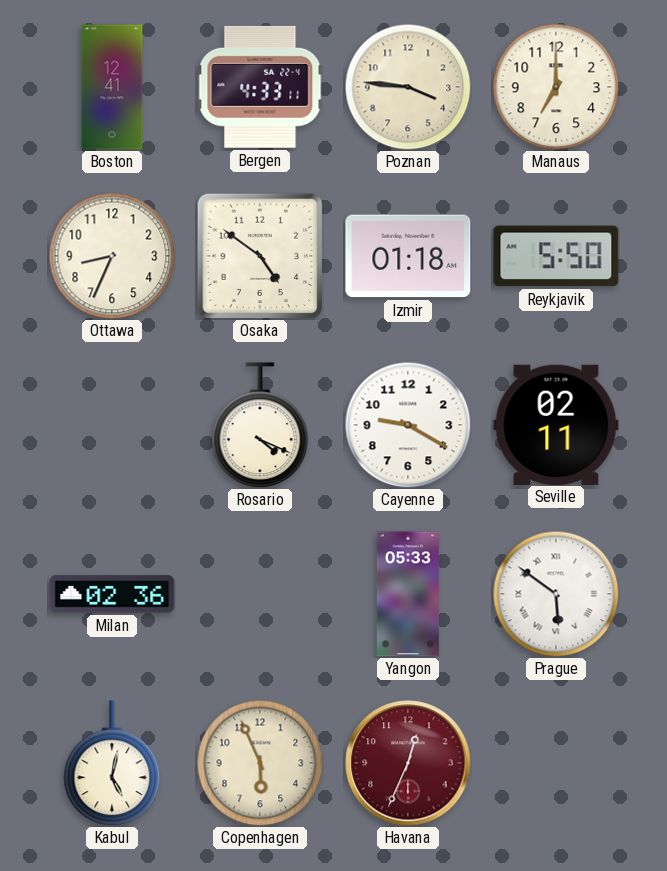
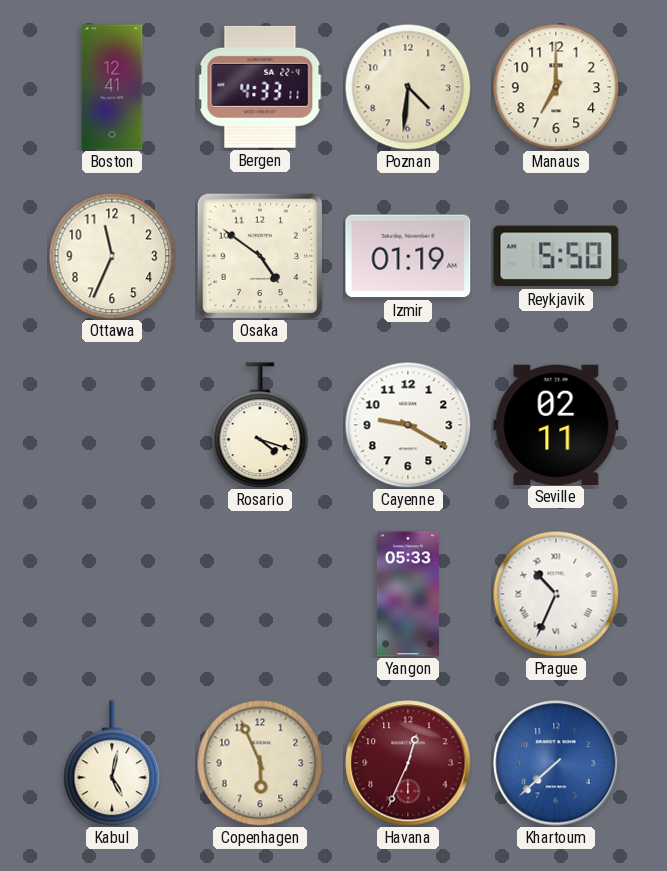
Poznan: 3:46 -> 4:31 (408, 87)
Ottawa: 8:34 -> 11:34 (112, 256)
Izmir: 01:18 -> 01:19 (408, 256)
Rosario: 4:19 -> 4:18 (260, 425)
Milan: 02:36 -> none (112, 594)
Prague: 5:51 -> 10:34 (556, 594)
Khartoum: none -> 7:38 (556, 763)
